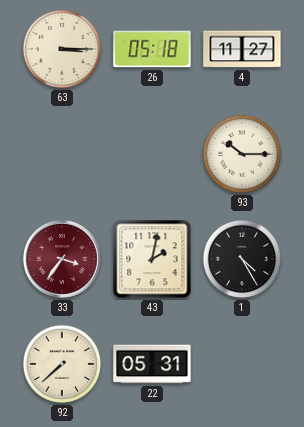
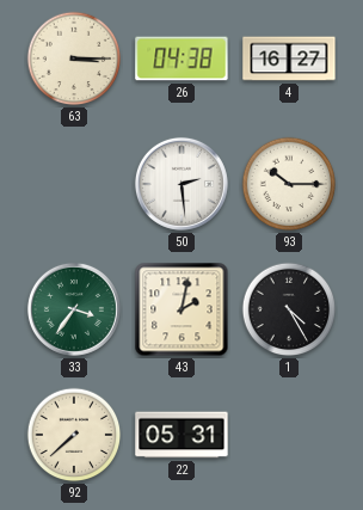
26: 05:18 -> 04:38 (181, 59)
4: 11:27 -> 16:27 (289, 59)
50: none -> 2:29 (181, 184)
33 dial: burgundy -> green (74, 309)
